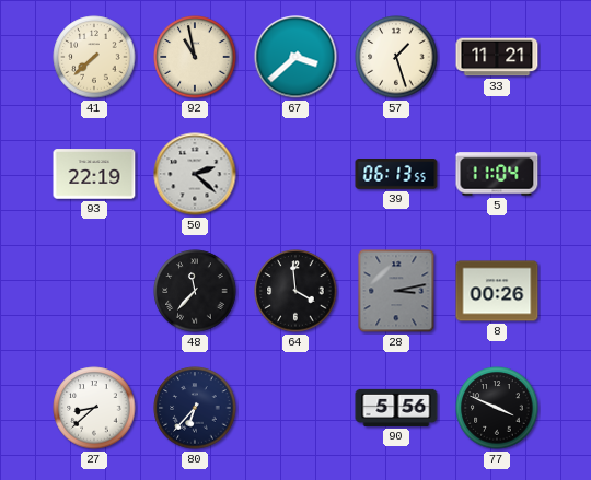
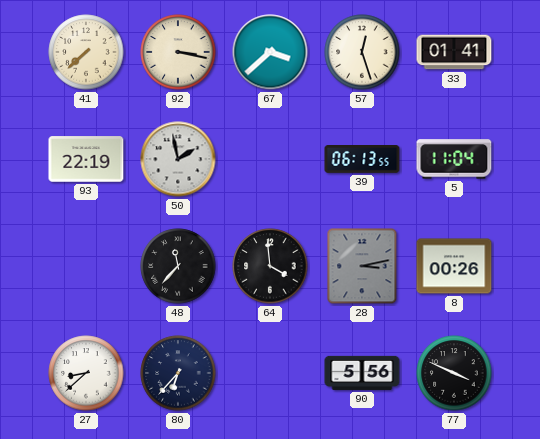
92: 10:58 -> 3:17 (178, 52)
57: 1:27 -> 12:27 (362, 52)
33: 11:21 -> 01:41 (454, 52)
50: 2:22 -> 1:58 (178, 159)
